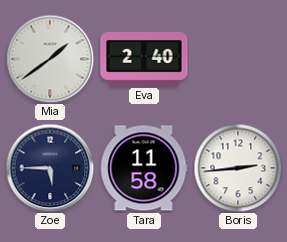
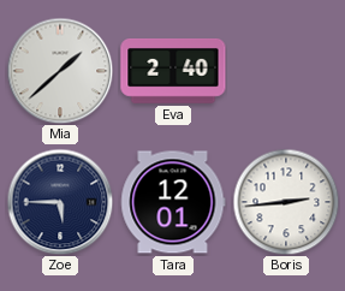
Mia: 1:39 -> 1:38 (60, 71)
Tara: 11:58 -> 12:01 (173, 202)
